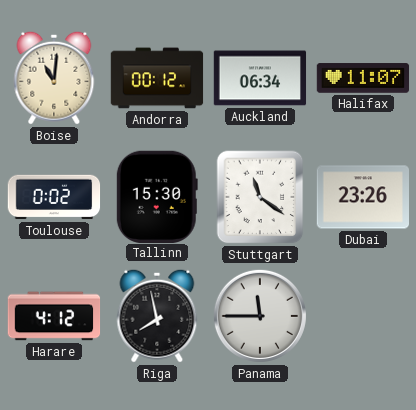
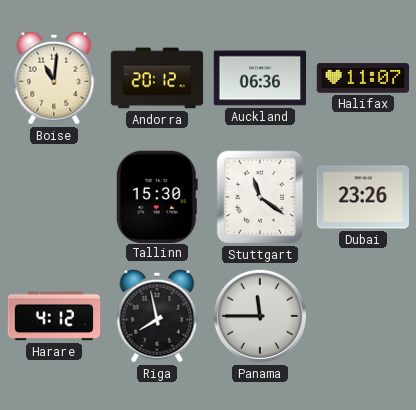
Andorra: 00:12 -> 20:12 (157, 78)
Auckland: 06:34 -> 06:36 (260, 78)
Toulouse: 0:02 -> none (54, 197)
